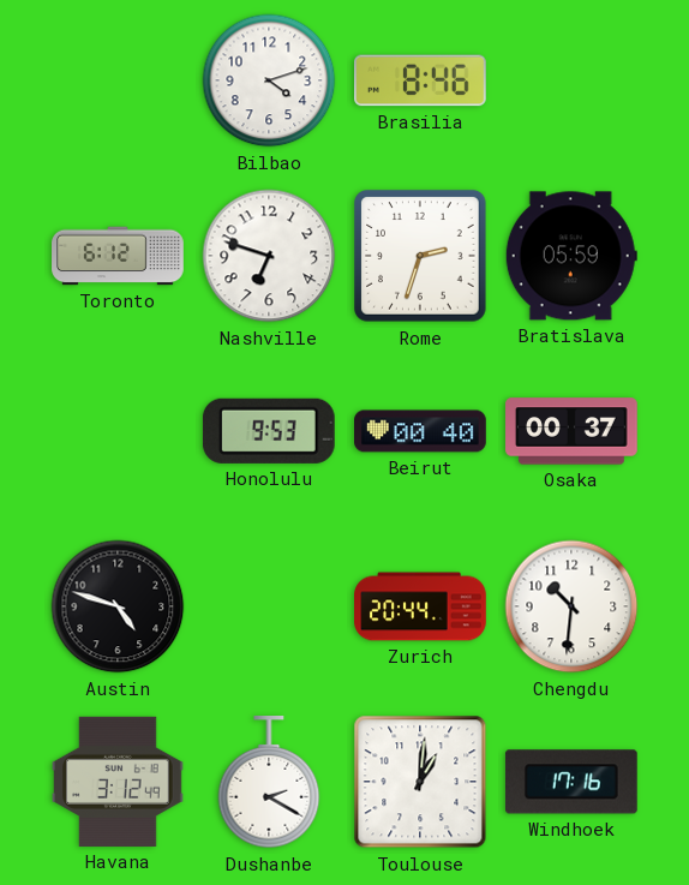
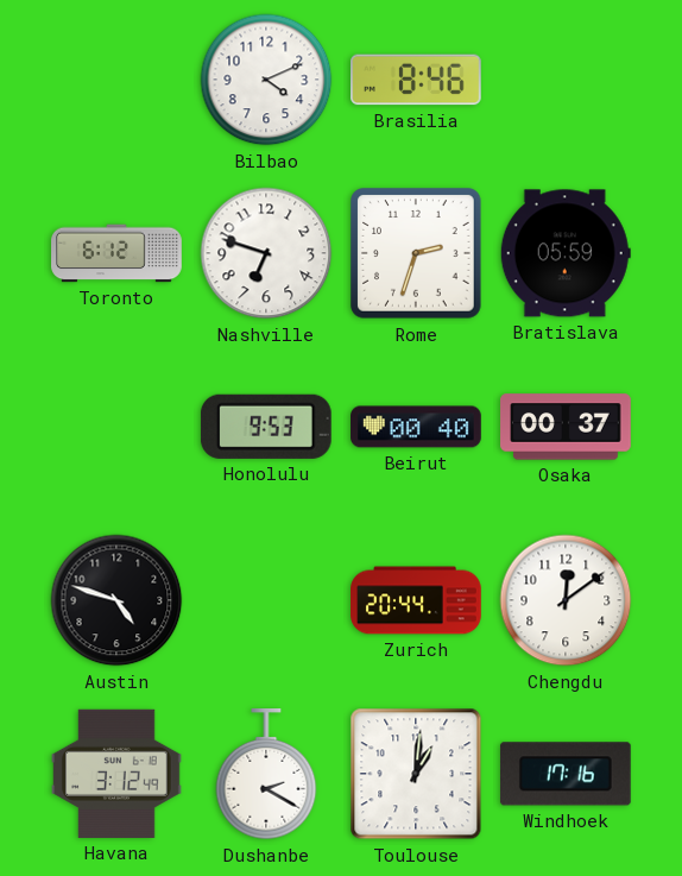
Bilbao: 4:12 -> 4:11 (266, 80)
Chengdu: 10:31 -> 12:09 (566, 600)
